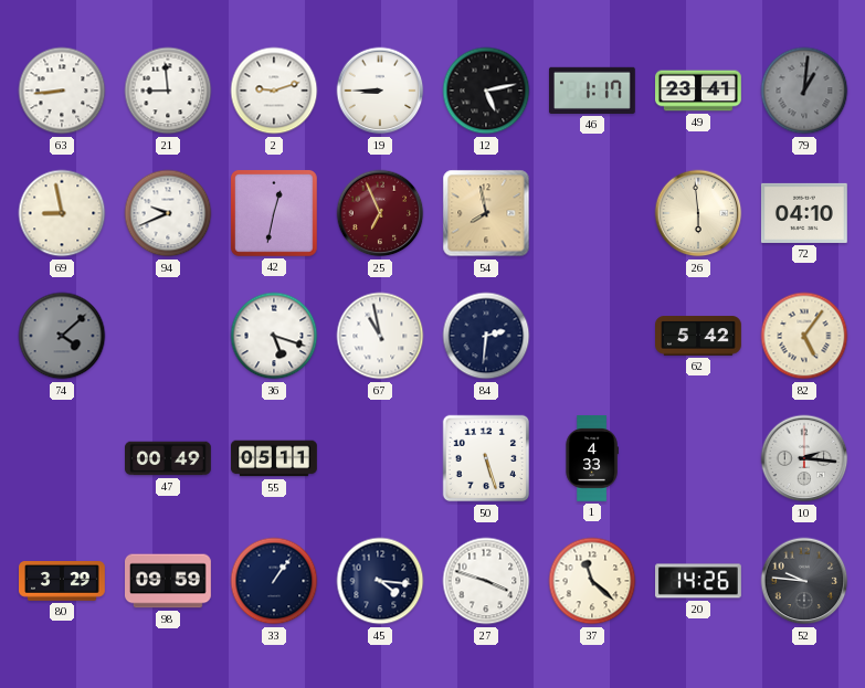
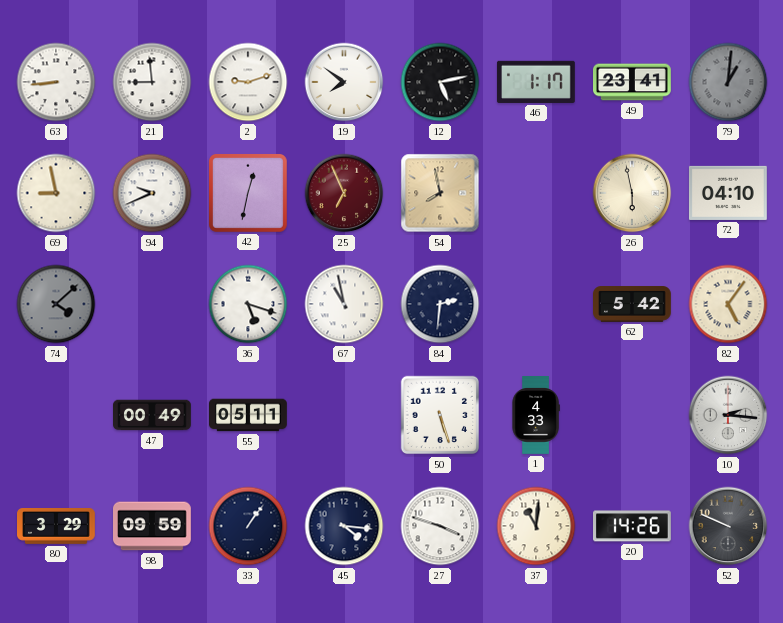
19: 8:45 -> 7:51 (344, 82)
26: 5:59 -> 5:58 (632, 193)
37: 11:22 -> 11:01 (536, 526)
52: 9:46 -> 9:49 (728, 526)
